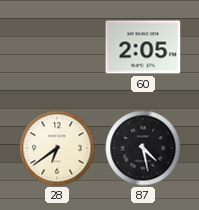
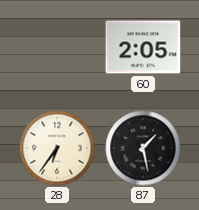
28: 6:39 -> 6:36 (57, 148)
87: 4:28 -> 1:28 (143, 148)
